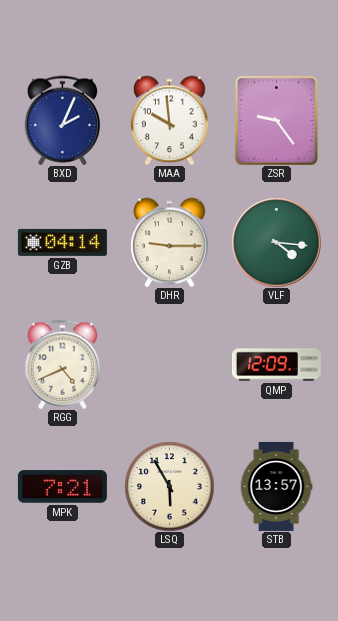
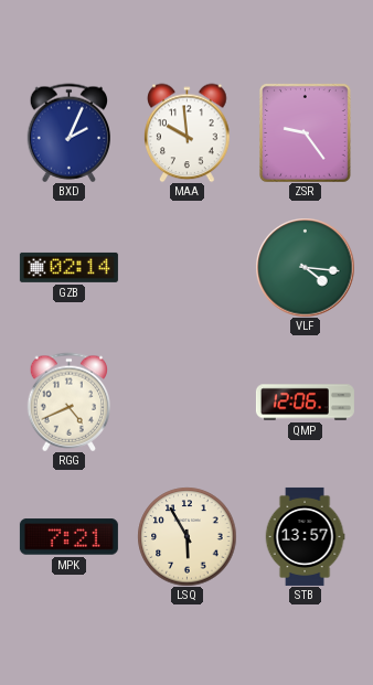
GZB: 04:14 -> 02:14 (68, 267)
DHR: 9:15 -> none (170, 242)
QMP: 12:09 -> 12:06 (305, 403)
